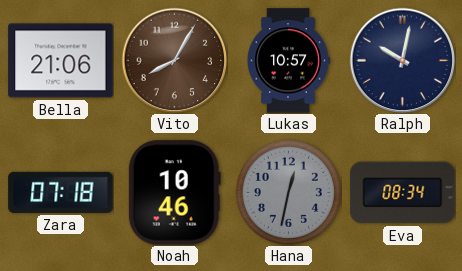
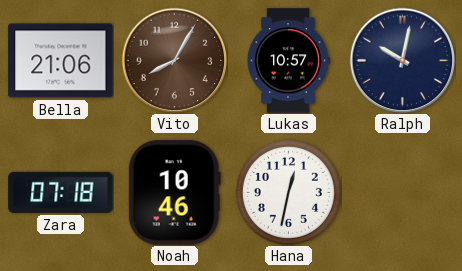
Hana dial: grey -> white (288, 192)
Eva: 08:34 -> none (403, 193)
